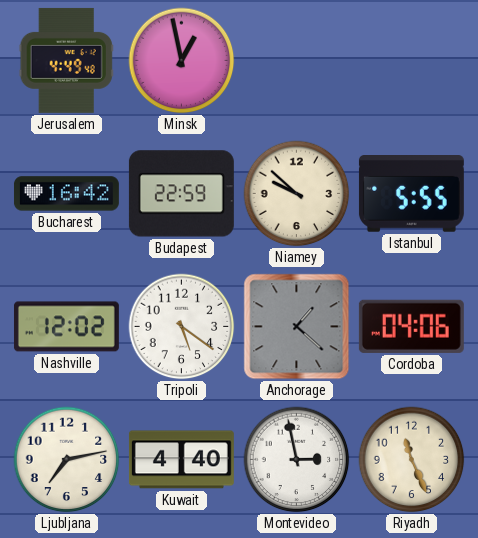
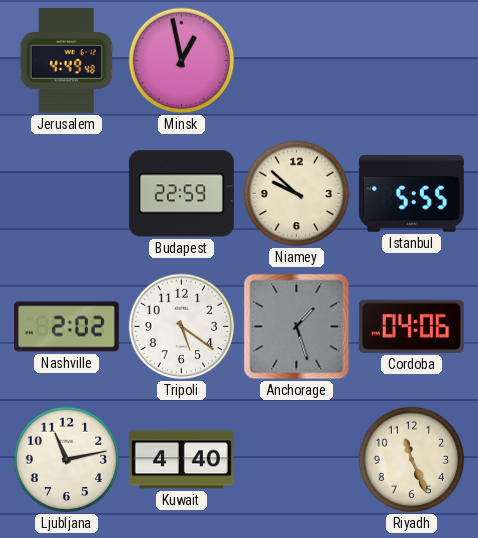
Bucharest: 16:42 -> none (66, 194)
Nashville: 12:02 -> 2:02 (66, 327)
Anchorage: 1:22 -> 1:27 (297, 327)
Ljubljana: 7:13 -> 11:13 (67, 460)
Montevideo: 2:58 -> none (297, 460)
